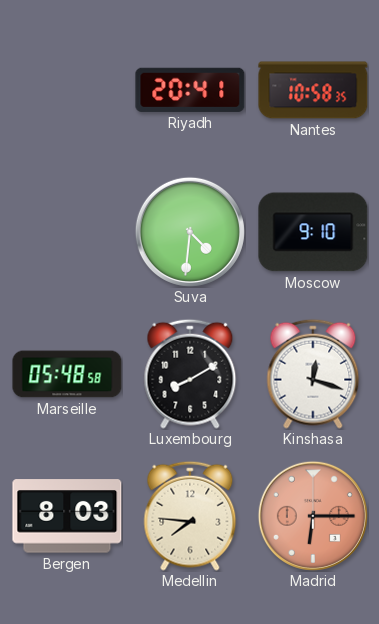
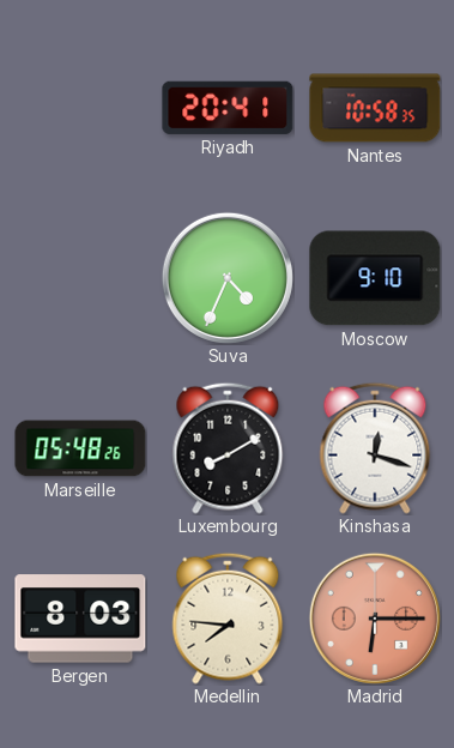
Suva: 4:31 -> 4:34 (228, 278)
Marseille: 05:48:58 -> 05:48:26 (80, 448)
